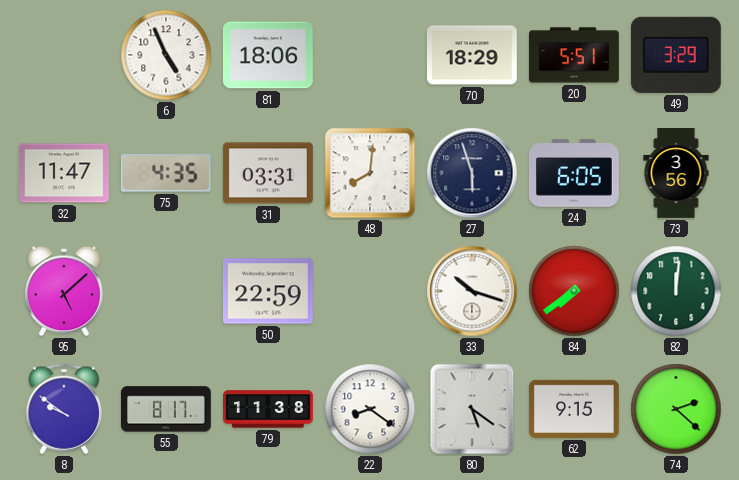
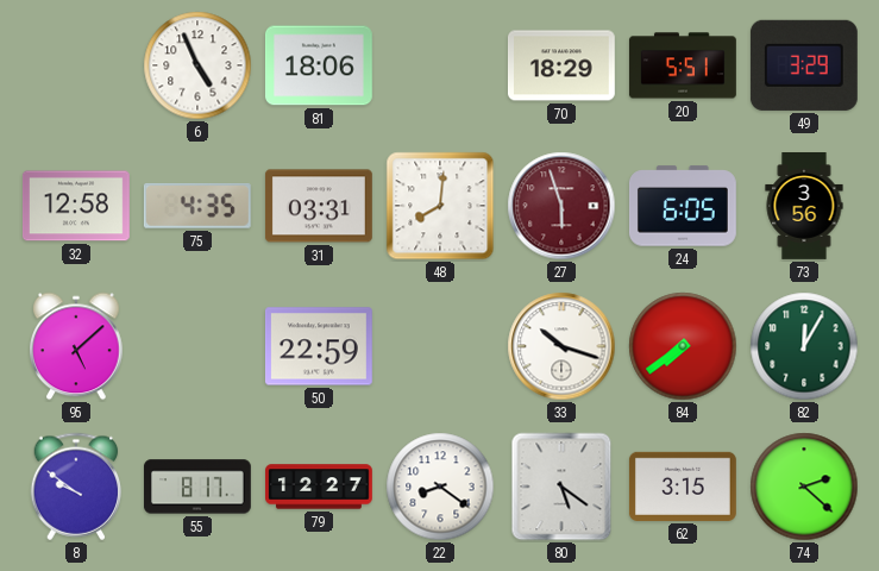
32: 11:47 -> 12:58 (76, 206)
27 dial: navy -> burgundy (561, 206)
82: 12:01 -> 12:05 (804, 346)
79: 11:38 -> 12:27 (320, 487)
62: 9:15 -> 3:15 (683, 487)
